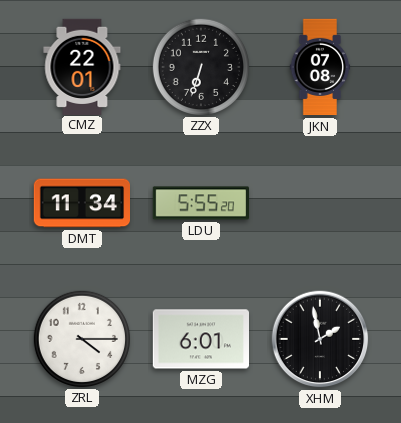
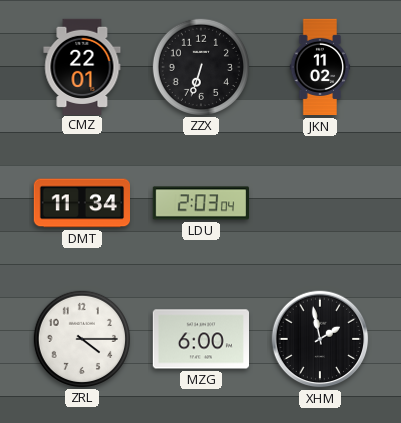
JKN: 07:08 -> 11:02 (320, 67)
LDU: 5:55 -> 2:03 (200, 203)
MZG: 6:01 -> 6:00 (200, 339)
